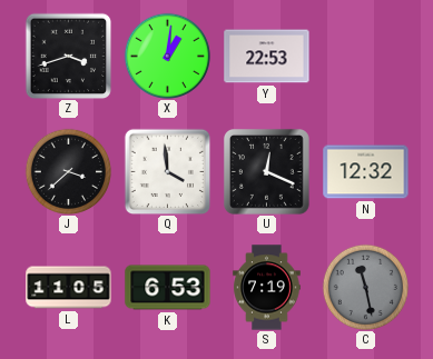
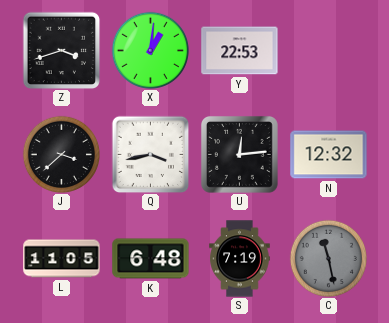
Q: 3:59 -> 3:43 (150, 154)
U: 12:19 -> 12:14 (239, 154)
K: 6:53 -> 6:48 (151, 259)
